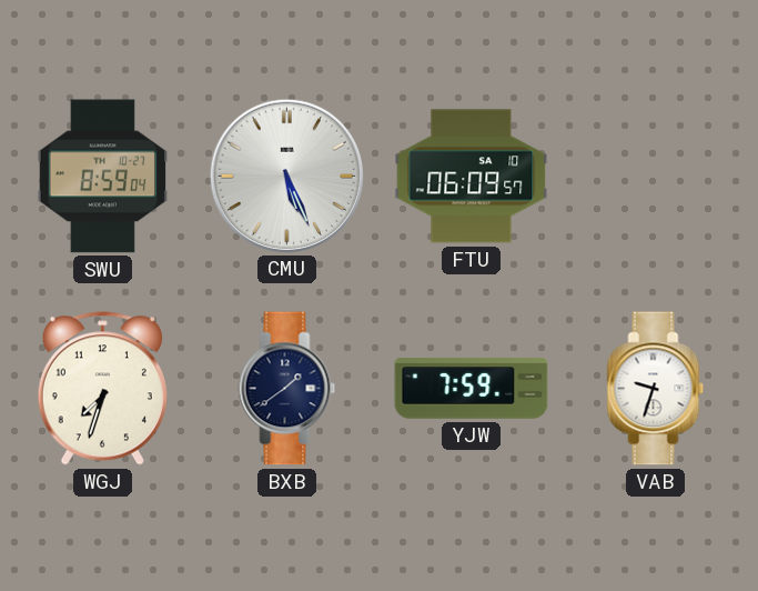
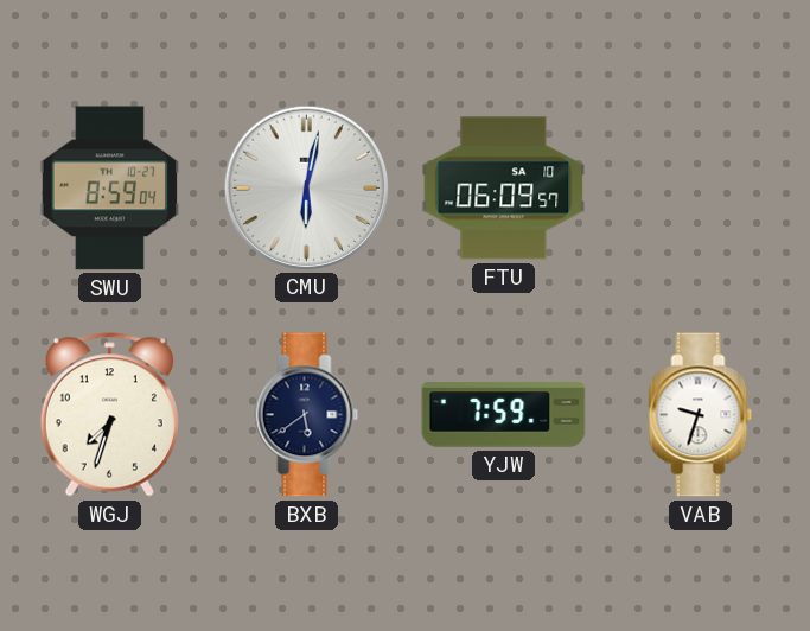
CMU: 5:26 -> 6:02 (306, 187)
BXB: 1:39 -> 5:39 (307, 415)
